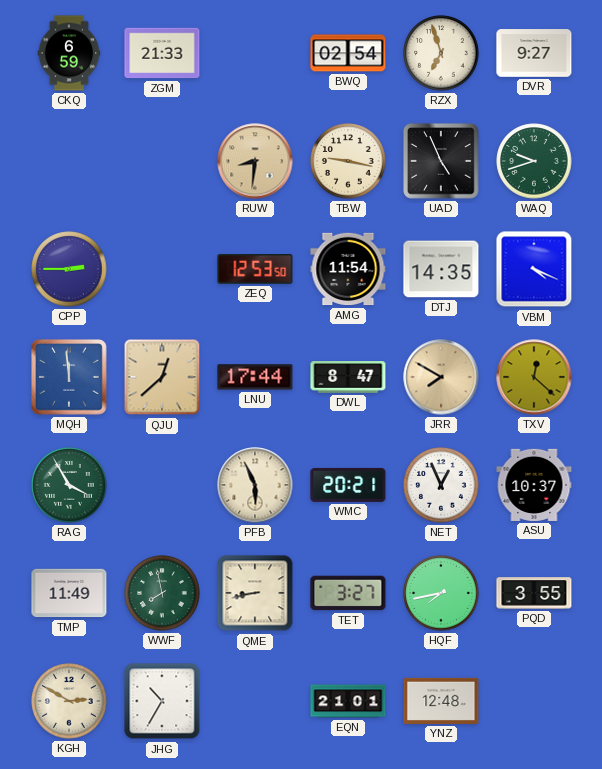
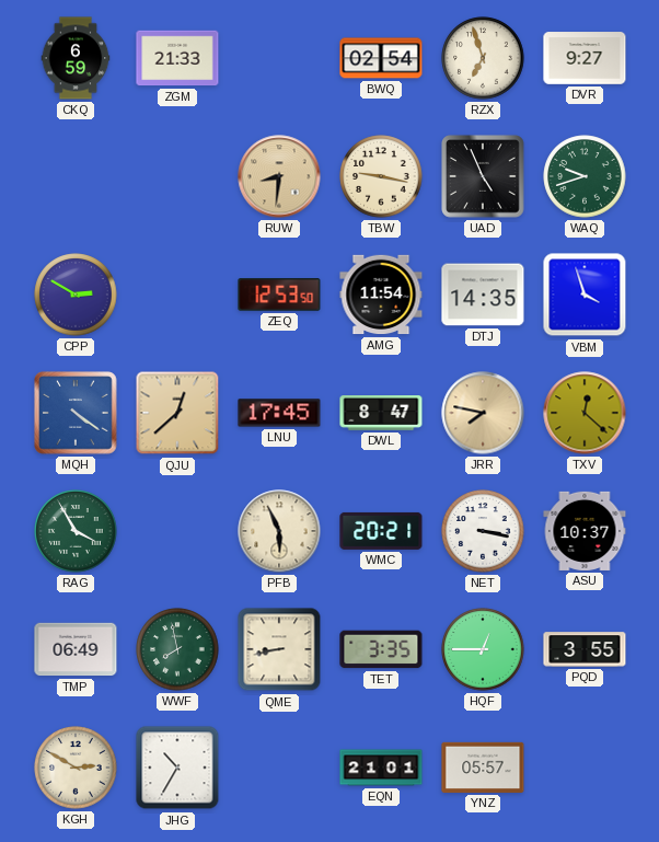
CPP: 2:45 -> 2:50 (76, 295)
VBM: 4:19 -> 3:57 (585, 295)
MQH: 11:59 -> 4:21 (76, 413)
LNU: 17:44 -> 17:45 (279, 413)
JRR: 7:50 -> 7:47 (483, 413)
NET: 12:56 -> 3:17 (483, 531)
TMP: 11:49 -> 06:49 (76, 649)
TET: 3:27 -> 3:35 (381, 649)
HQF: 7:43 -> 12:45 (483, 649)
YNZ: 12:48 -> 05:57 (483, 768)
